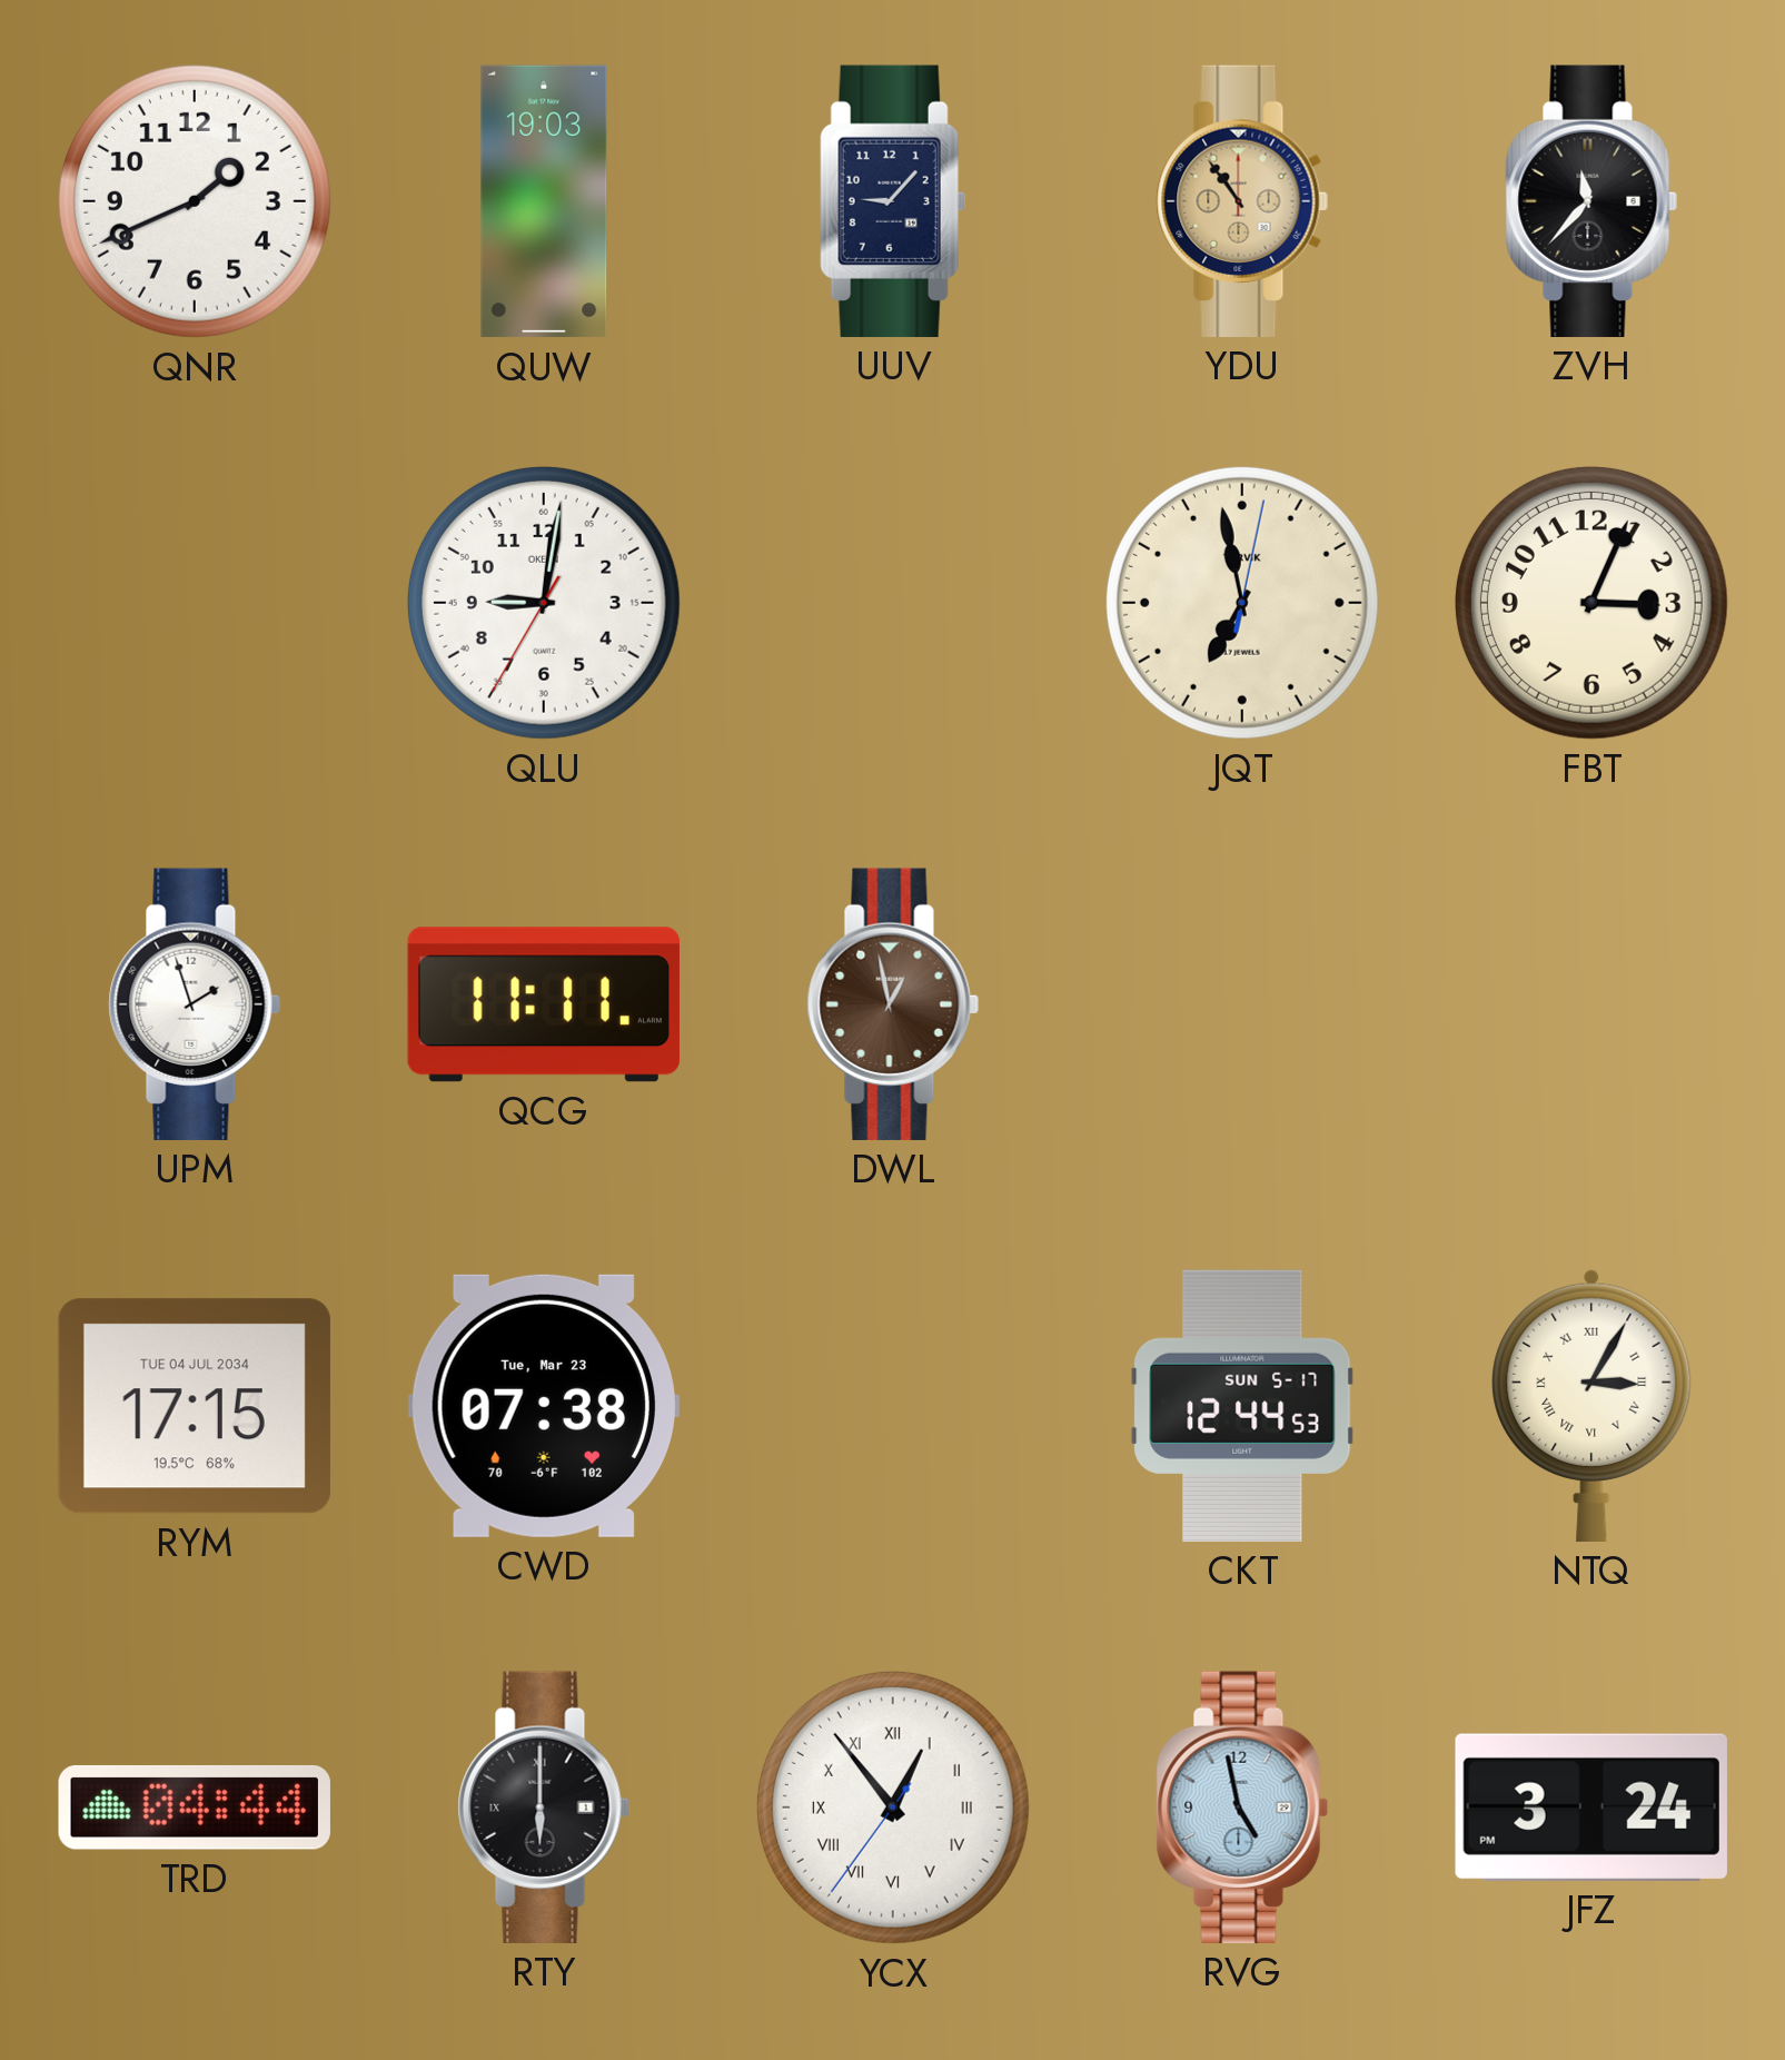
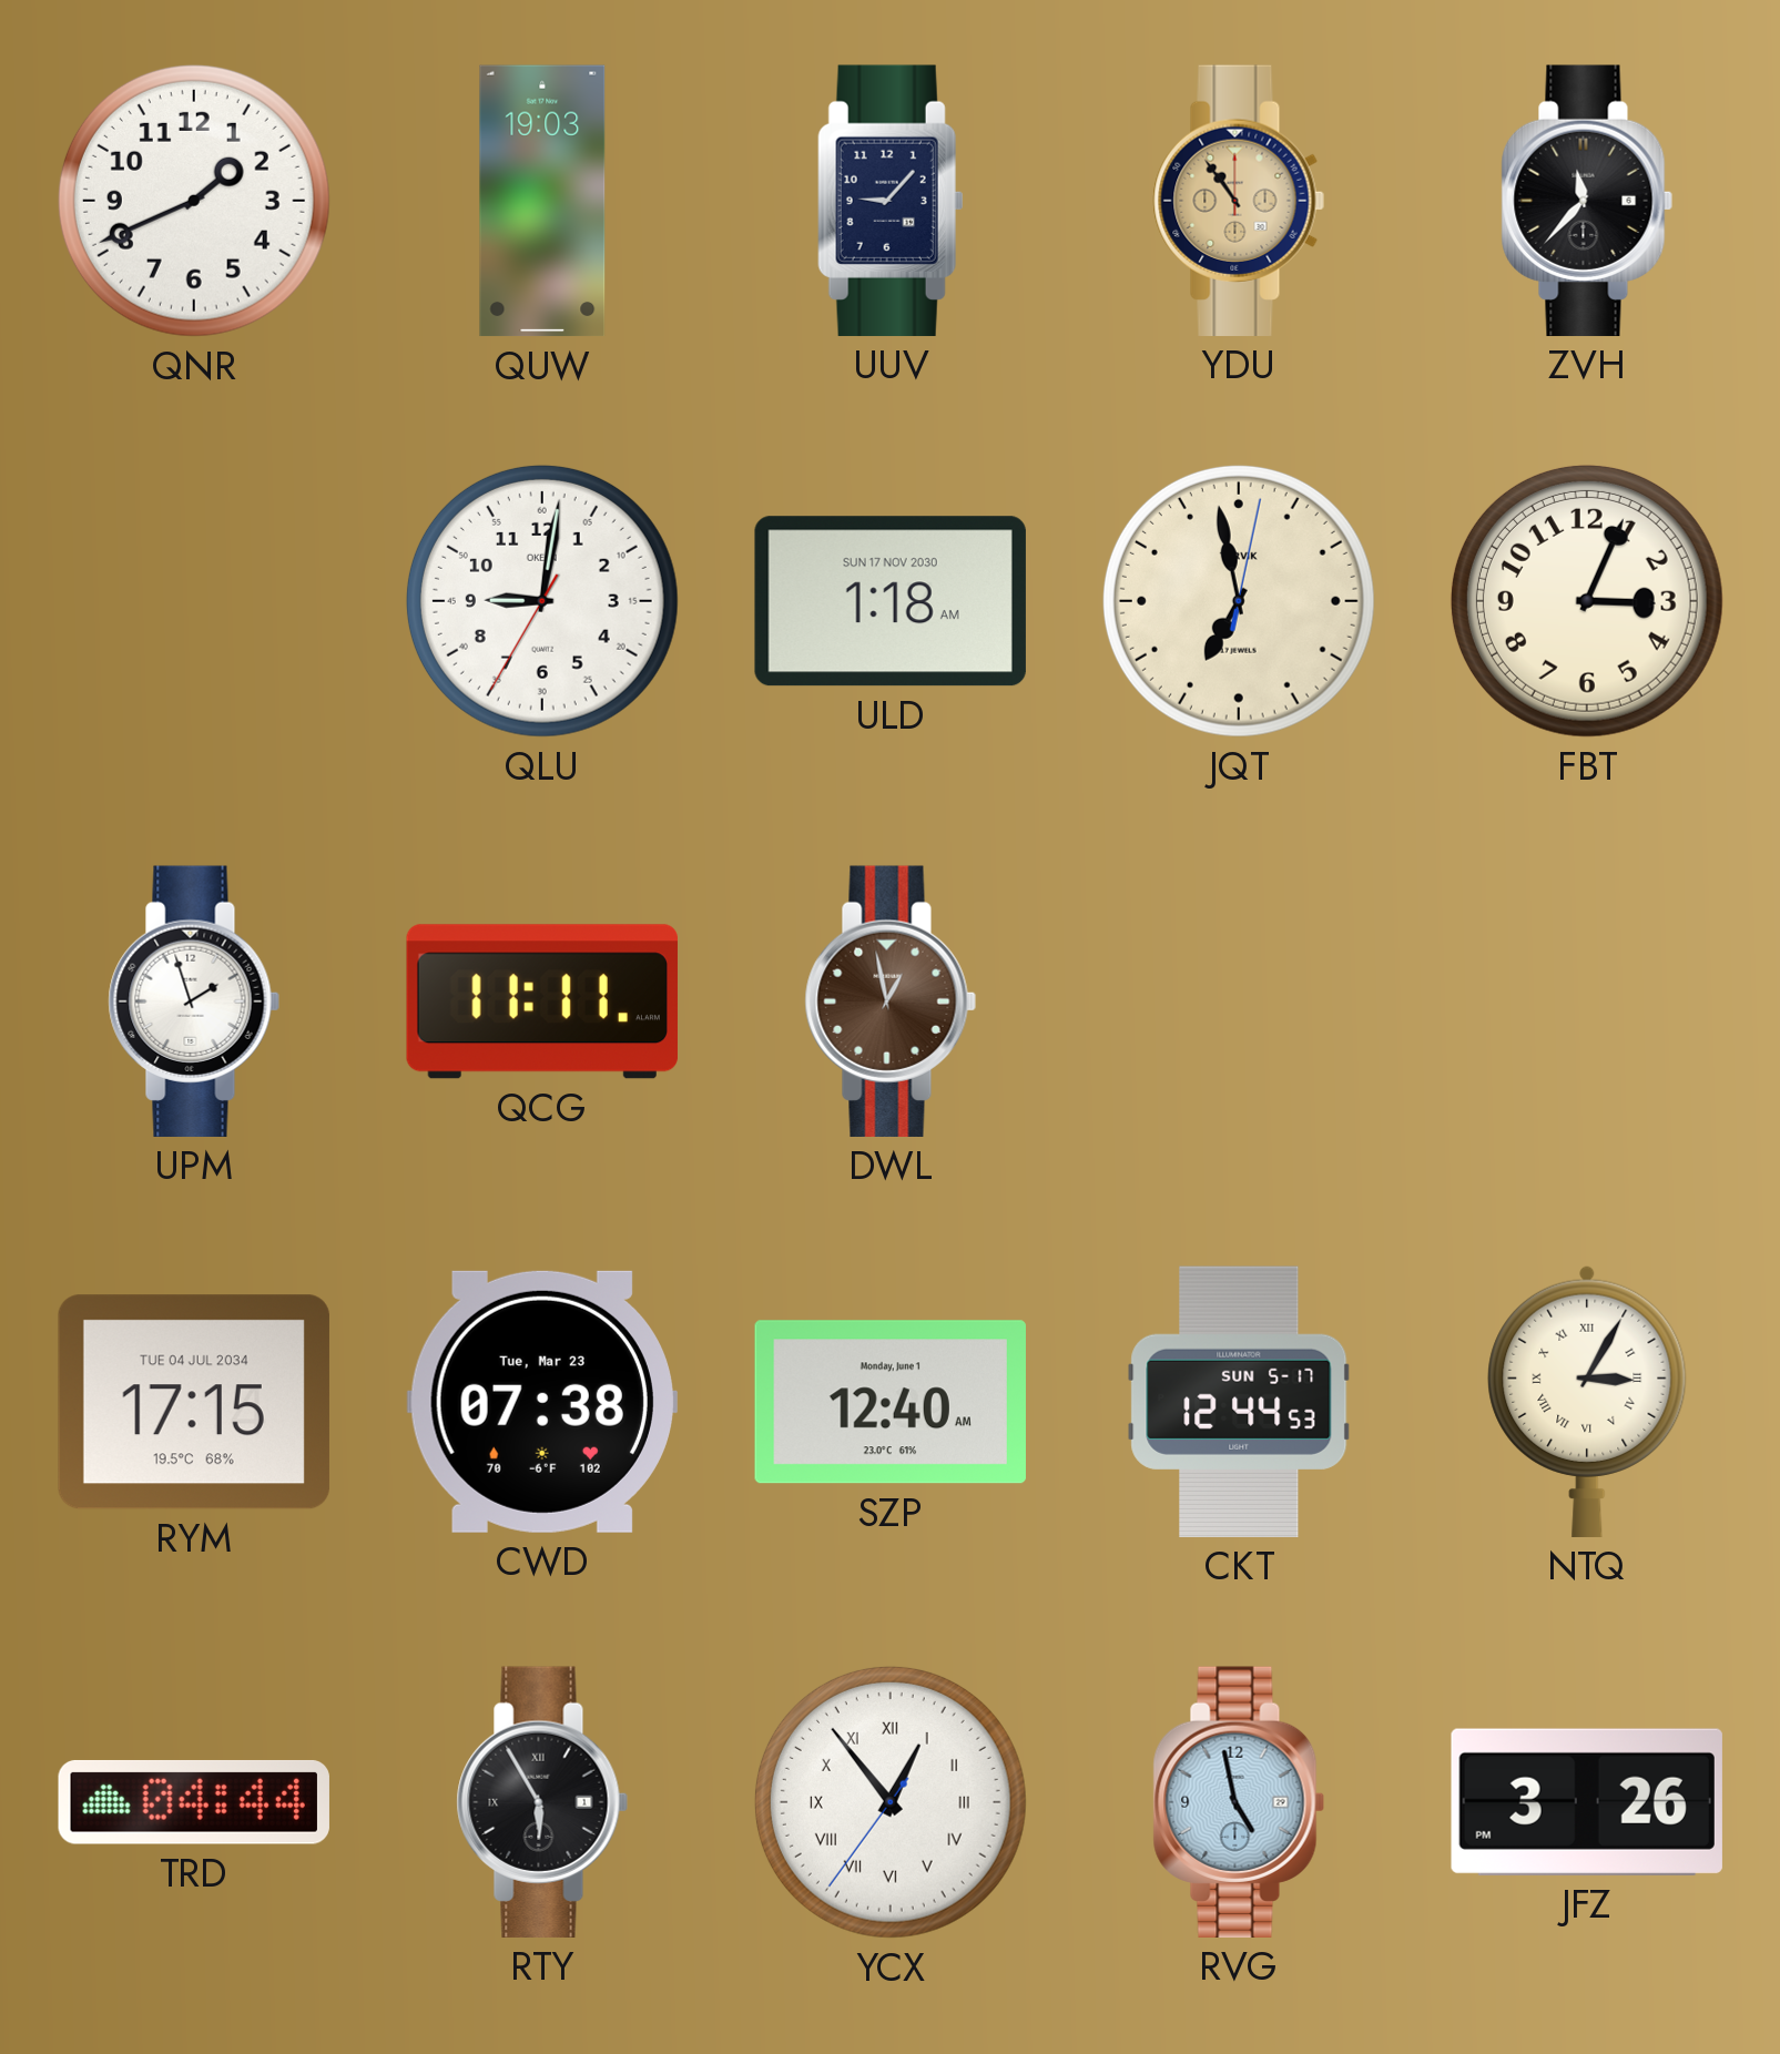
ULD: none -> 1:18 (891, 601)
SZP: none -> 12:40 (891, 1402)
RTY: 6:00 -> 5:55 (542, 1802)
JFZ: 3:24 -> 3:26 (1587, 1802)
